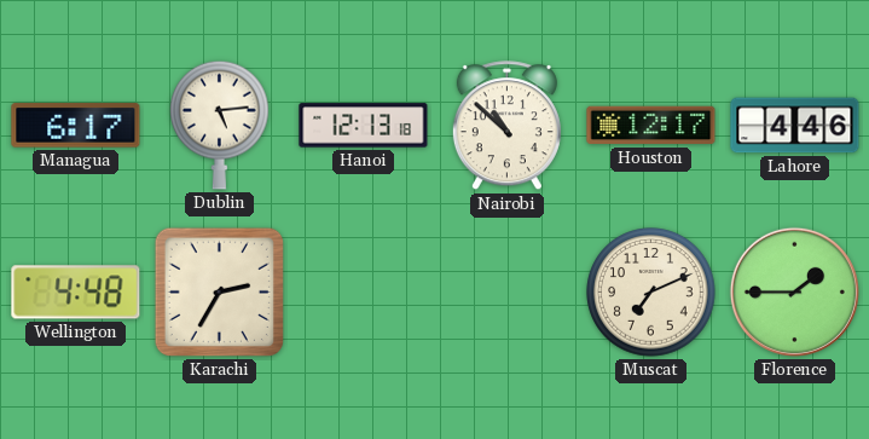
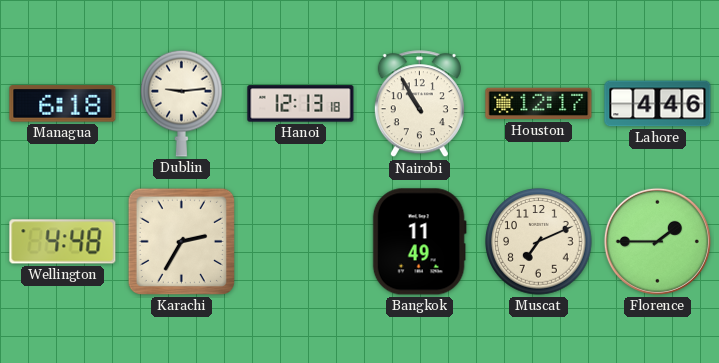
Managua: 6:17 -> 6:18 (63, 104)
Dublin: 5:14 -> 9:14 (182, 103)
Nairobi: 10:52 -> 10:55 (419, 104)
Bangkok: none -> 11:49 (419, 242)
